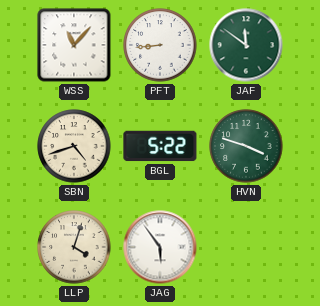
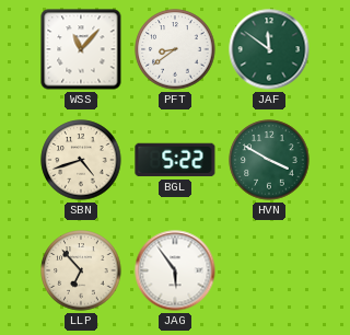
PFT: 8:44 -> 8:39 (175, 49)
HVN: 3:48 -> 3:50 (269, 160)
LLP: 4:03 -> 6:53 (81, 270)
